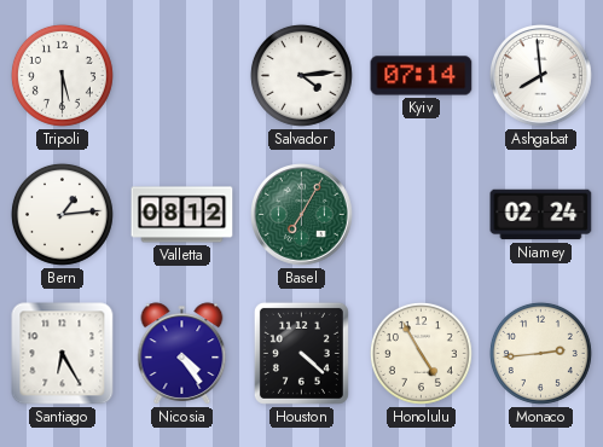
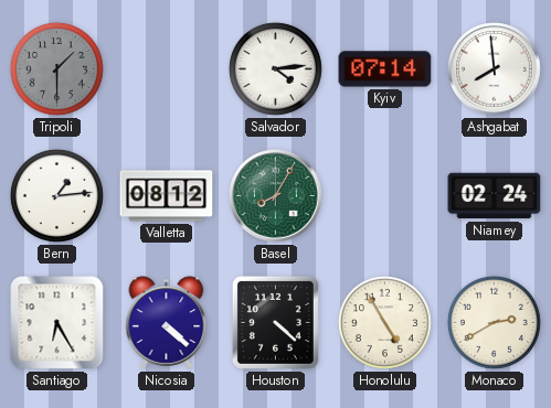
Tripoli: 5:30 -> 1:30 (56, 68)
Tripoli dial: white -> grey (56, 68)
Basel: 7:05 -> 8:05 (276, 196)
Nicosia: 4:24 -> 4:22 (167, 323)
Monaco: 2:44 -> 2:40 (494, 322)
